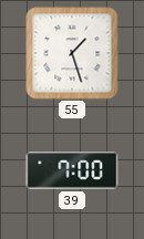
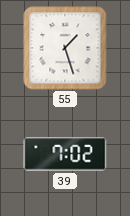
39: 7:00 -> 7:02 (65, 154)
